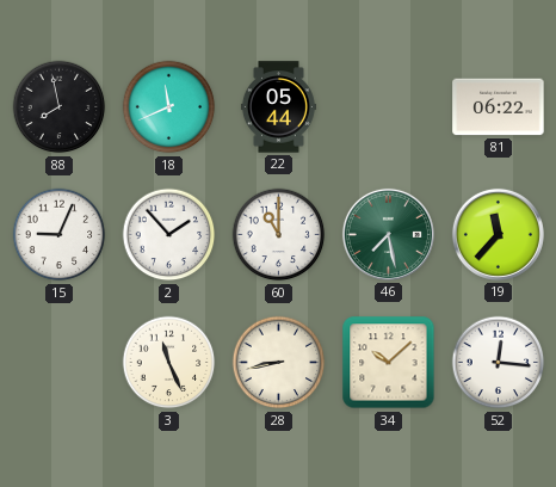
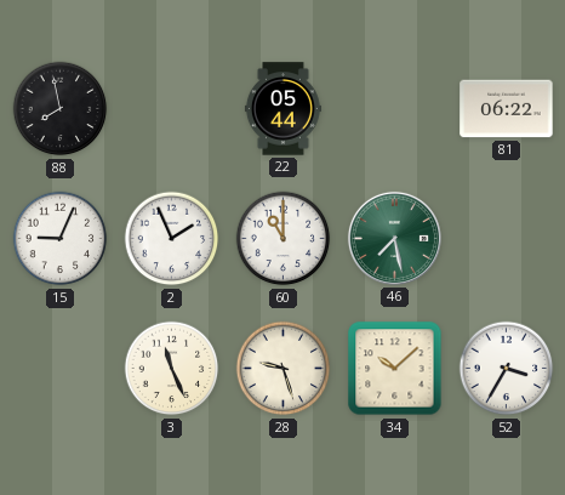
18: 11:41 -> none (169, 107)
2: 1:53 -> 1:56 (172, 239)
19: 11:37 -> none (498, 234)
28: 8:43 -> 9:27 (284, 369)
52: 12:16 -> 3:35 (507, 369)
